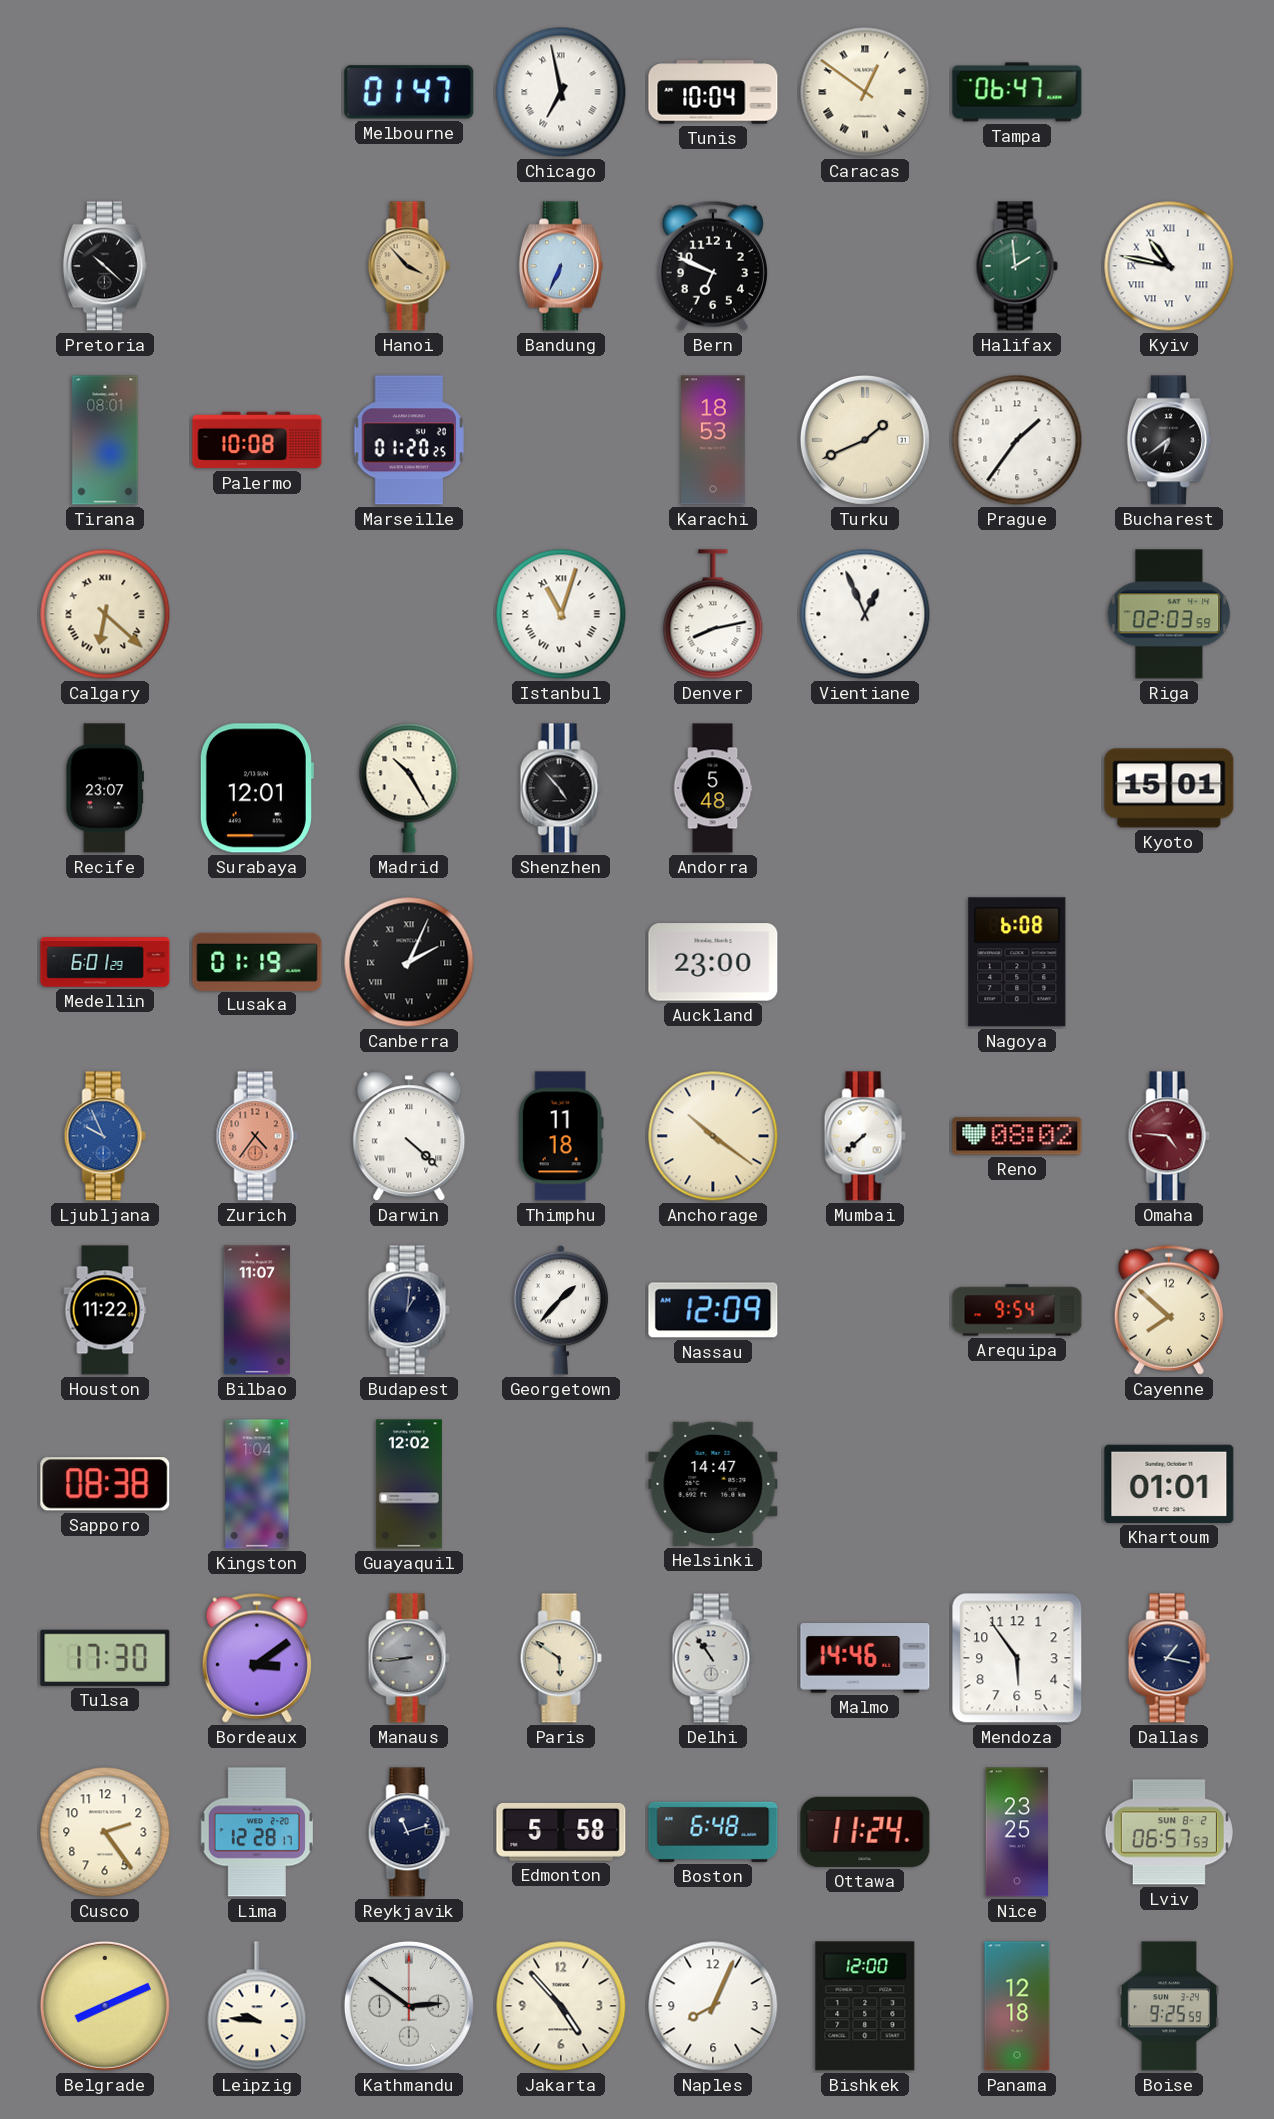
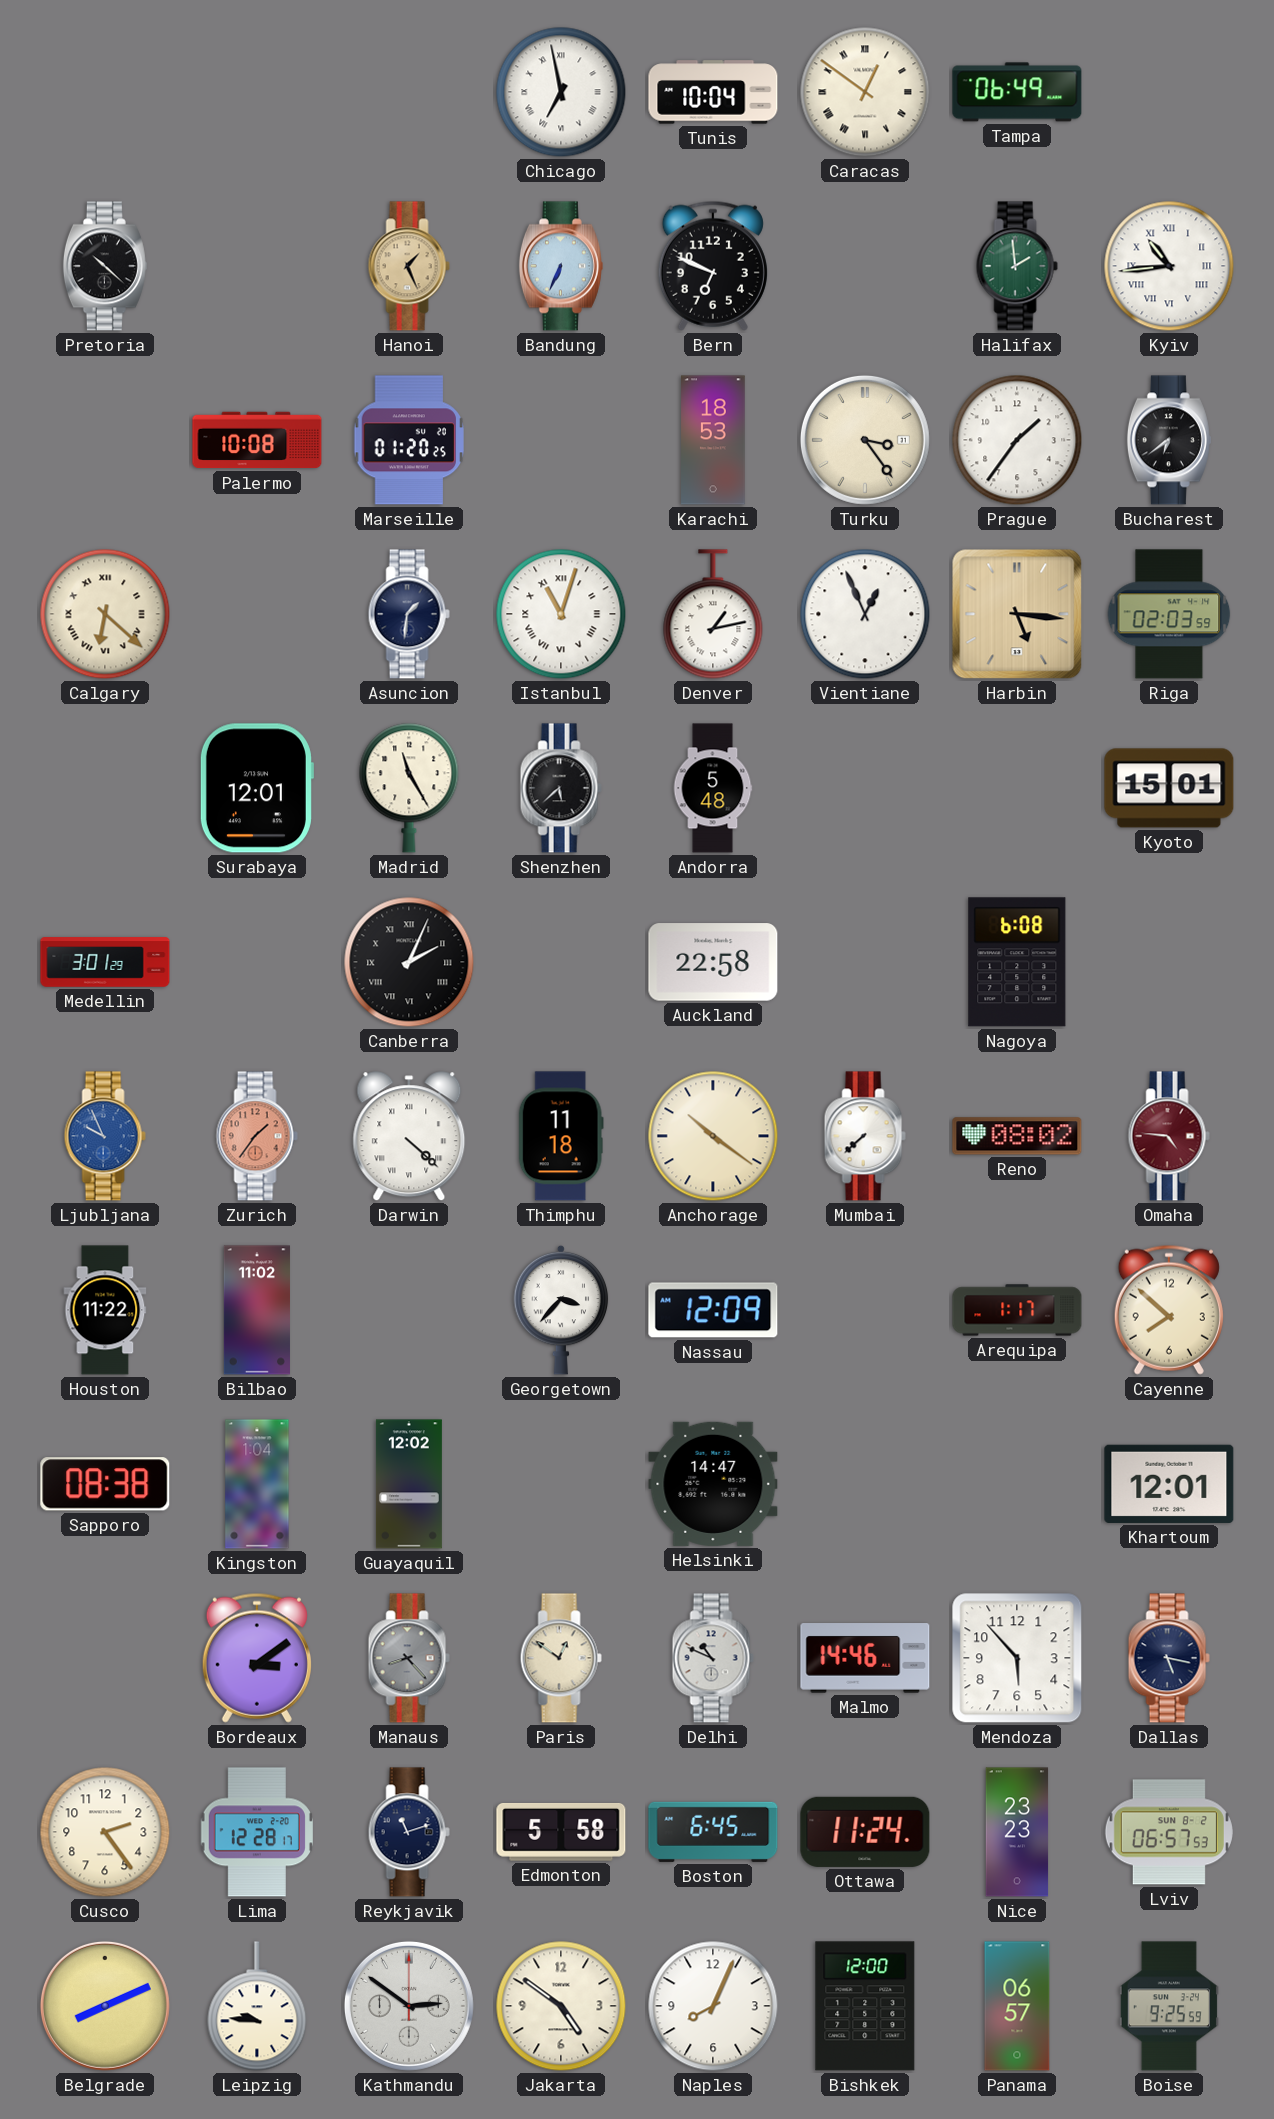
Melbourne: 01:47 -> none (409, 92)
Tampa: 06:47 -> 06:49 (1017, 92)
Hanoi: 3:53 -> 1:26 (409, 266)
Kyiv: 10:47 -> 10:44 (1169, 266)
Tirana: 08:01 -> none (105, 440)
Turku: 1:41 -> 3:24 (865, 440)
Asuncion: none -> 1:31 (409, 614)
Denver: 8:13 -> 1:13 (713, 614)
Harbin: none -> 5:16 (1017, 614)
Recife: 23:07 -> none (104, 788)
Madrid: 10:25 -> 11:25 (409, 788)
Shenzhen: 4:53 -> 5:38 (561, 788)
Medellin: 6:01 -> 3:01 (105, 962)
Lusaka: 01:19 -> none (257, 961)
Auckland: 23:00 -> 22:58 (713, 962)
Zurich: 4:36 -> 1:36 (257, 1136)
Bilbao: 11:07 -> 11:02 (257, 1310)
Budapest: 1:01 -> none (409, 1310)
Georgetown: 1:37 -> 3:37 (561, 1310)
Arequipa: 9:54 -> 1:17 (1017, 1310)
Khartoum: 01:01 -> 12:01 (1169, 1484)
Tulsa: 17:30 -> none (105, 1658)
Manaus: 8:44 -> 8:23 (409, 1658)
Paris: 5:51 -> 12:51 (561, 1658)
Delhi: 10:54 -> 10:49 (713, 1658)
Mendoza: 5:54 -> 5:53 (1017, 1658)
Dallas: 1:17 -> 5:17 (1169, 1658)
Boston: 6:48 -> 6:45 (713, 1832)
Nice: 23:25 -> 23:23 (1017, 1832)
Jakarta: 4:53 -> 4:51 (561, 2006)
Panama: 12:18 -> 06:57 (1017, 2006)
